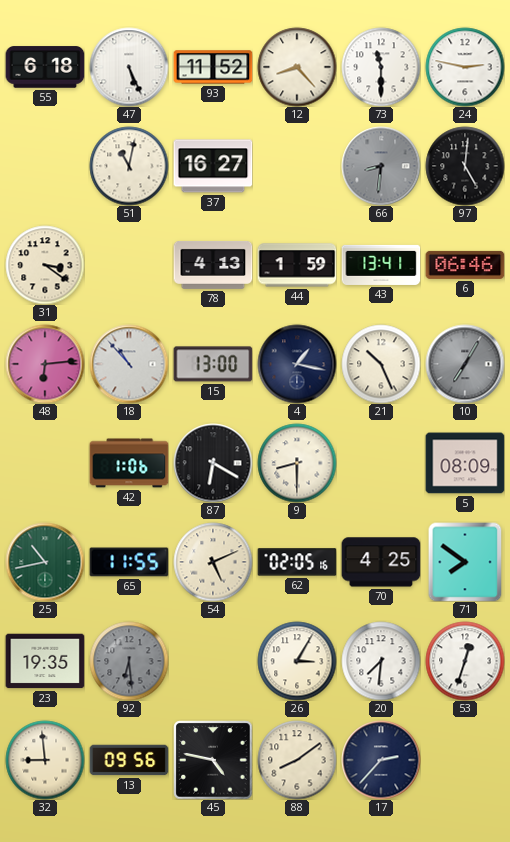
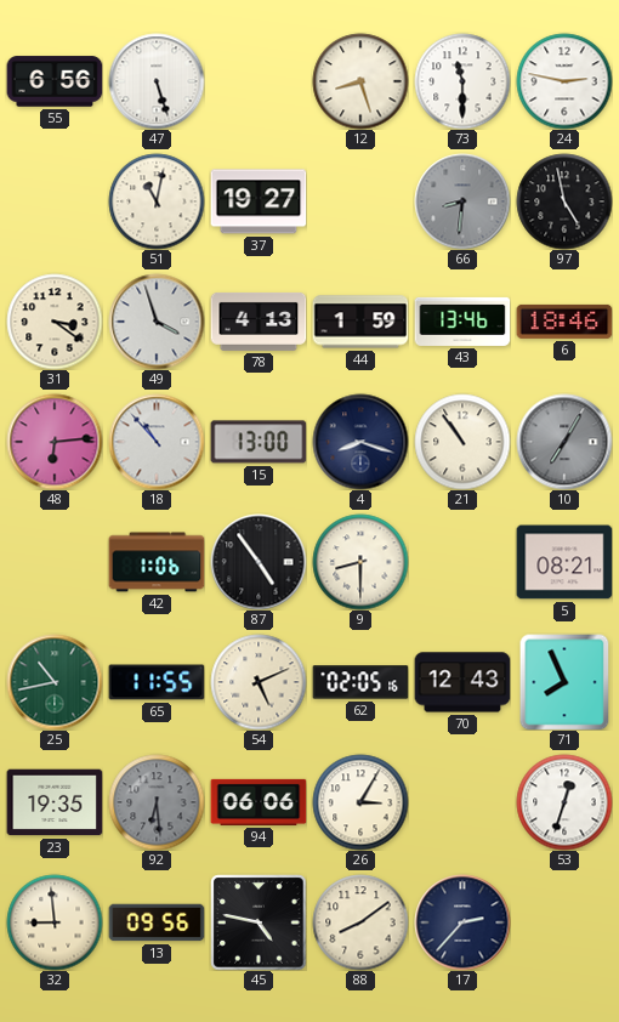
55: 6:18 -> 6:56 (55, 81)
47: 5:26 -> 5:27 (157, 81)
93: 11:52 -> none (213, 67)
12: 8:23 -> 8:27 (360, 81)
37: 16:27 -> 19:27 (259, 201)
97: 5:01 -> 4:58 (564, 201)
49: none -> 3:57 (157, 322)
43: 13:41 -> 13:46 (462, 322)
6: 06:46 -> 18:46 (564, 322)
4: 1:17 -> 8:18 (360, 442)
21: 10:26 -> 10:54 (462, 442)
87: 6:20 -> 4:54 (259, 562)
5: 08:09 -> 08:21 (564, 562)
70: 4:25 -> 12:43 (462, 682)
71: 7:51 -> 7:56 (564, 682)
94: none -> 06:06 (259, 802)
20: 7:31 -> none (381, 661)
